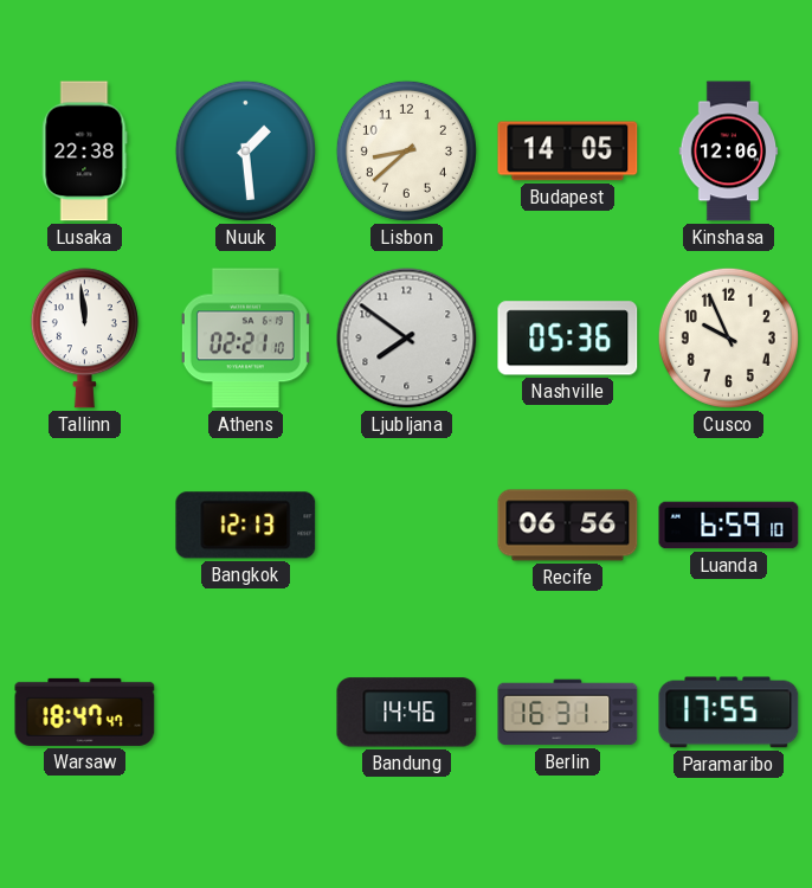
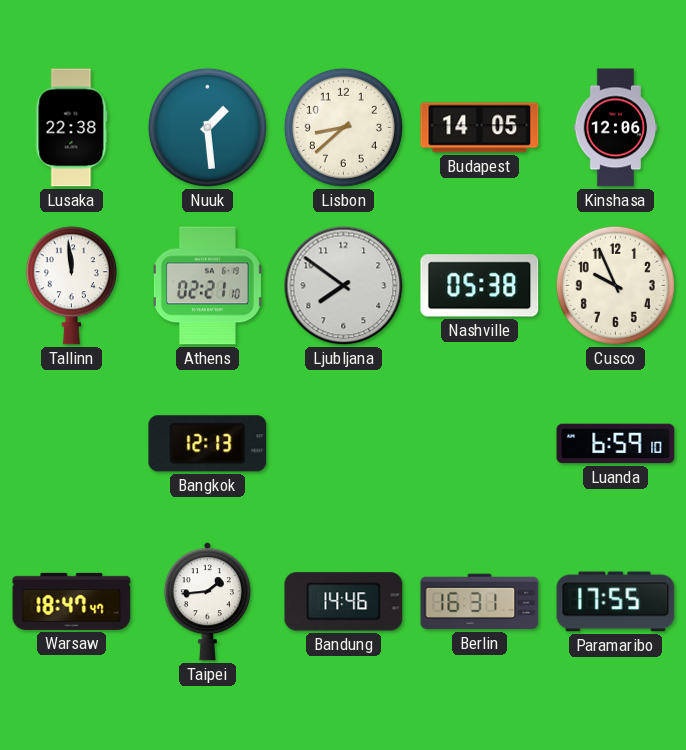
Nashville: 05:36 -> 05:38 (480, 286)
Recife: 06:56 -> none (568, 526)
Taipei: none -> 1:44 (207, 602)
